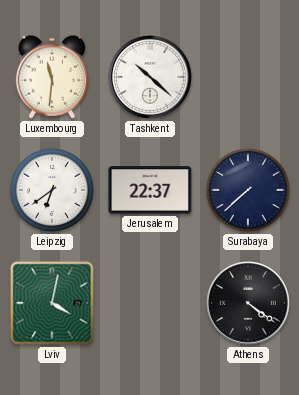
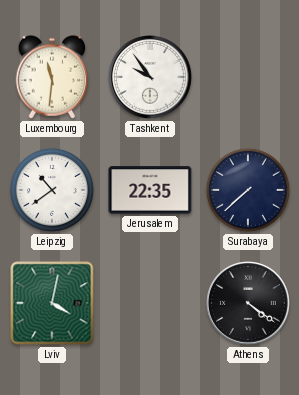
Tashkent: 10:22 -> 9:54 (151, 78)
Leipzig: 6:39 -> 10:39 (52, 190)
Jerusalem: 22:37 -> 22:35 (150, 190)
